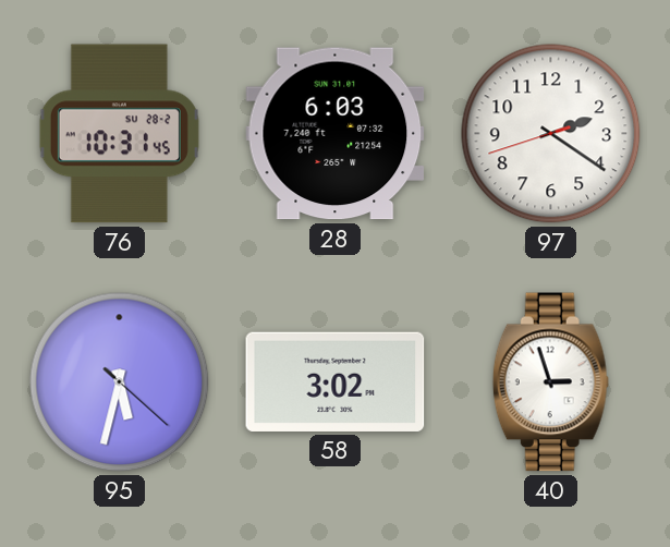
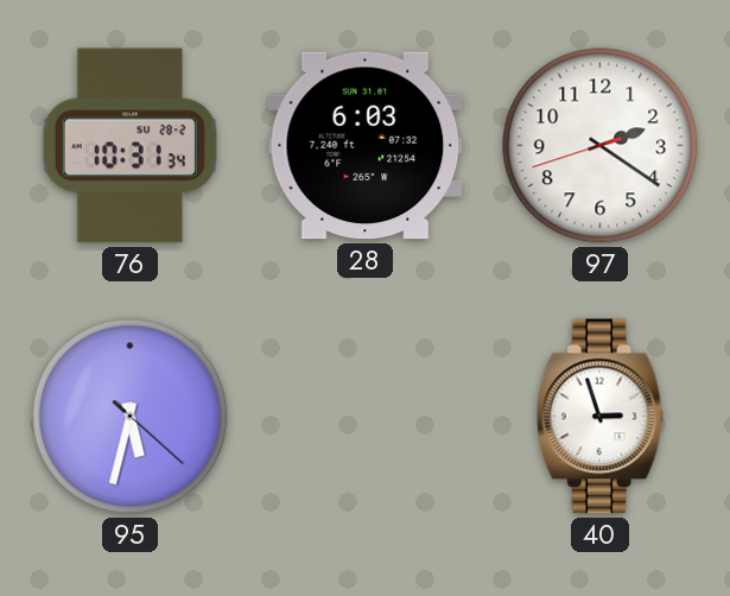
76: 10:31:45 -> 10:31:34 (129, 146)
58: 3:02 -> none (336, 381)
